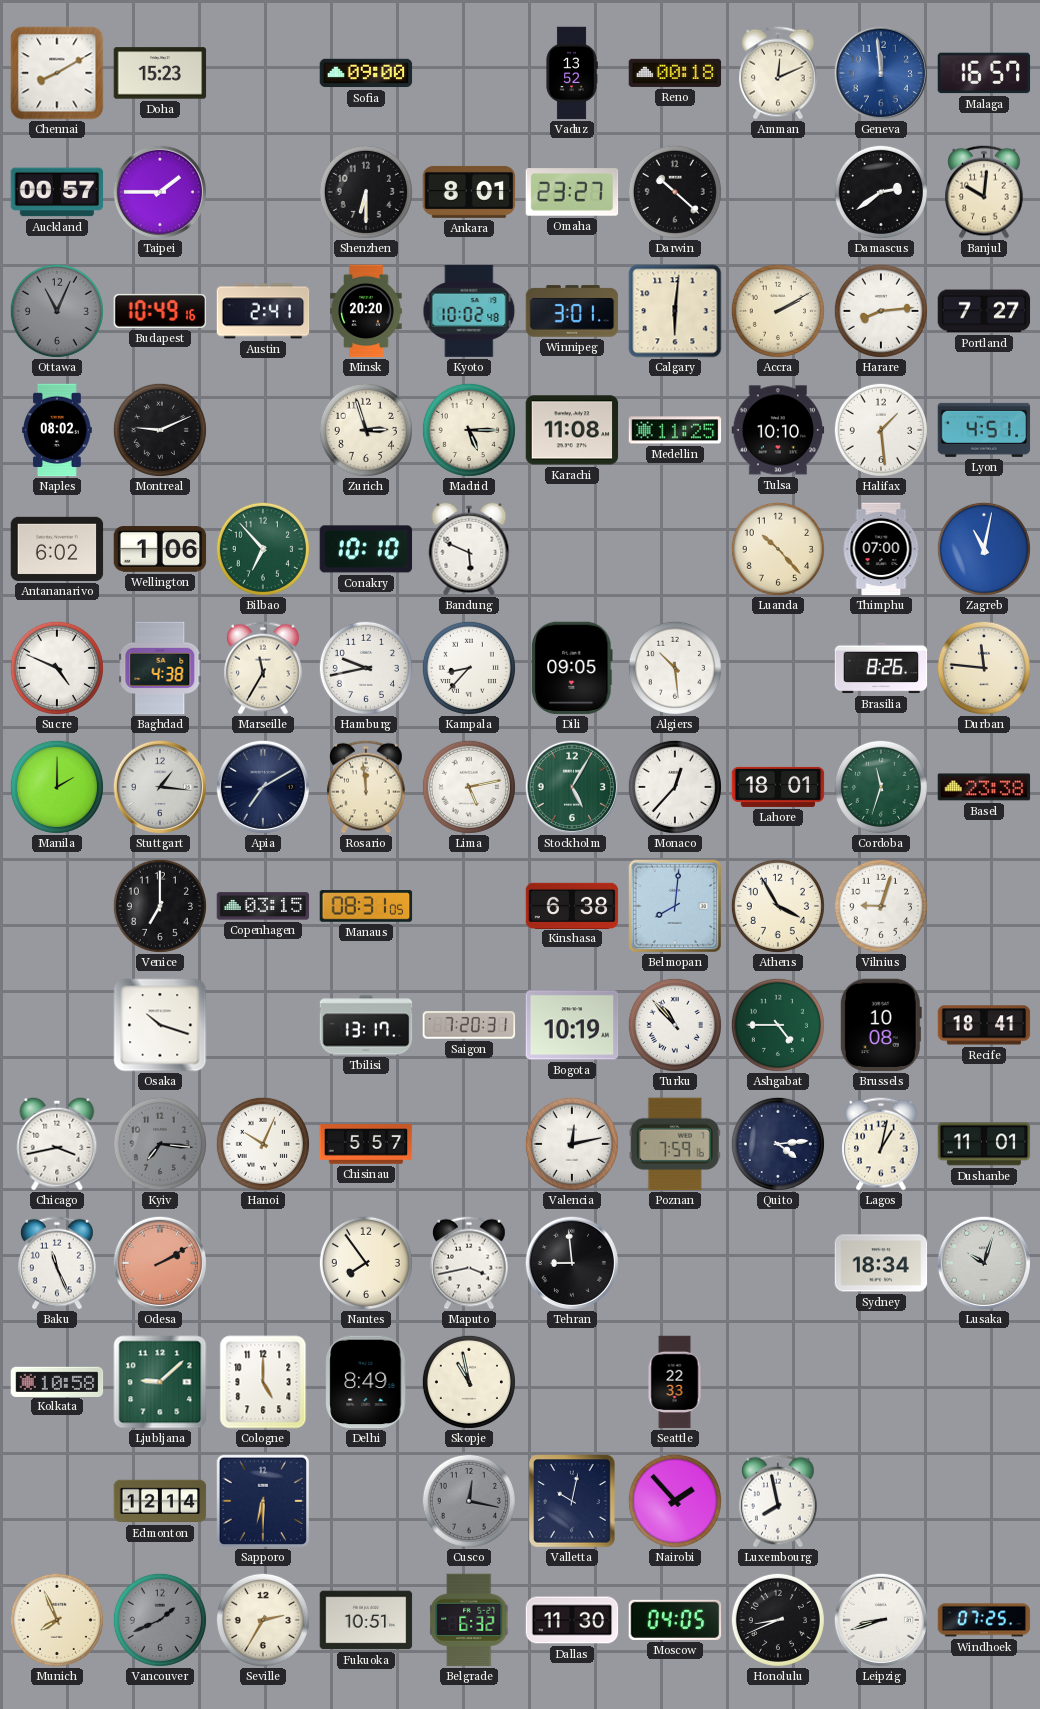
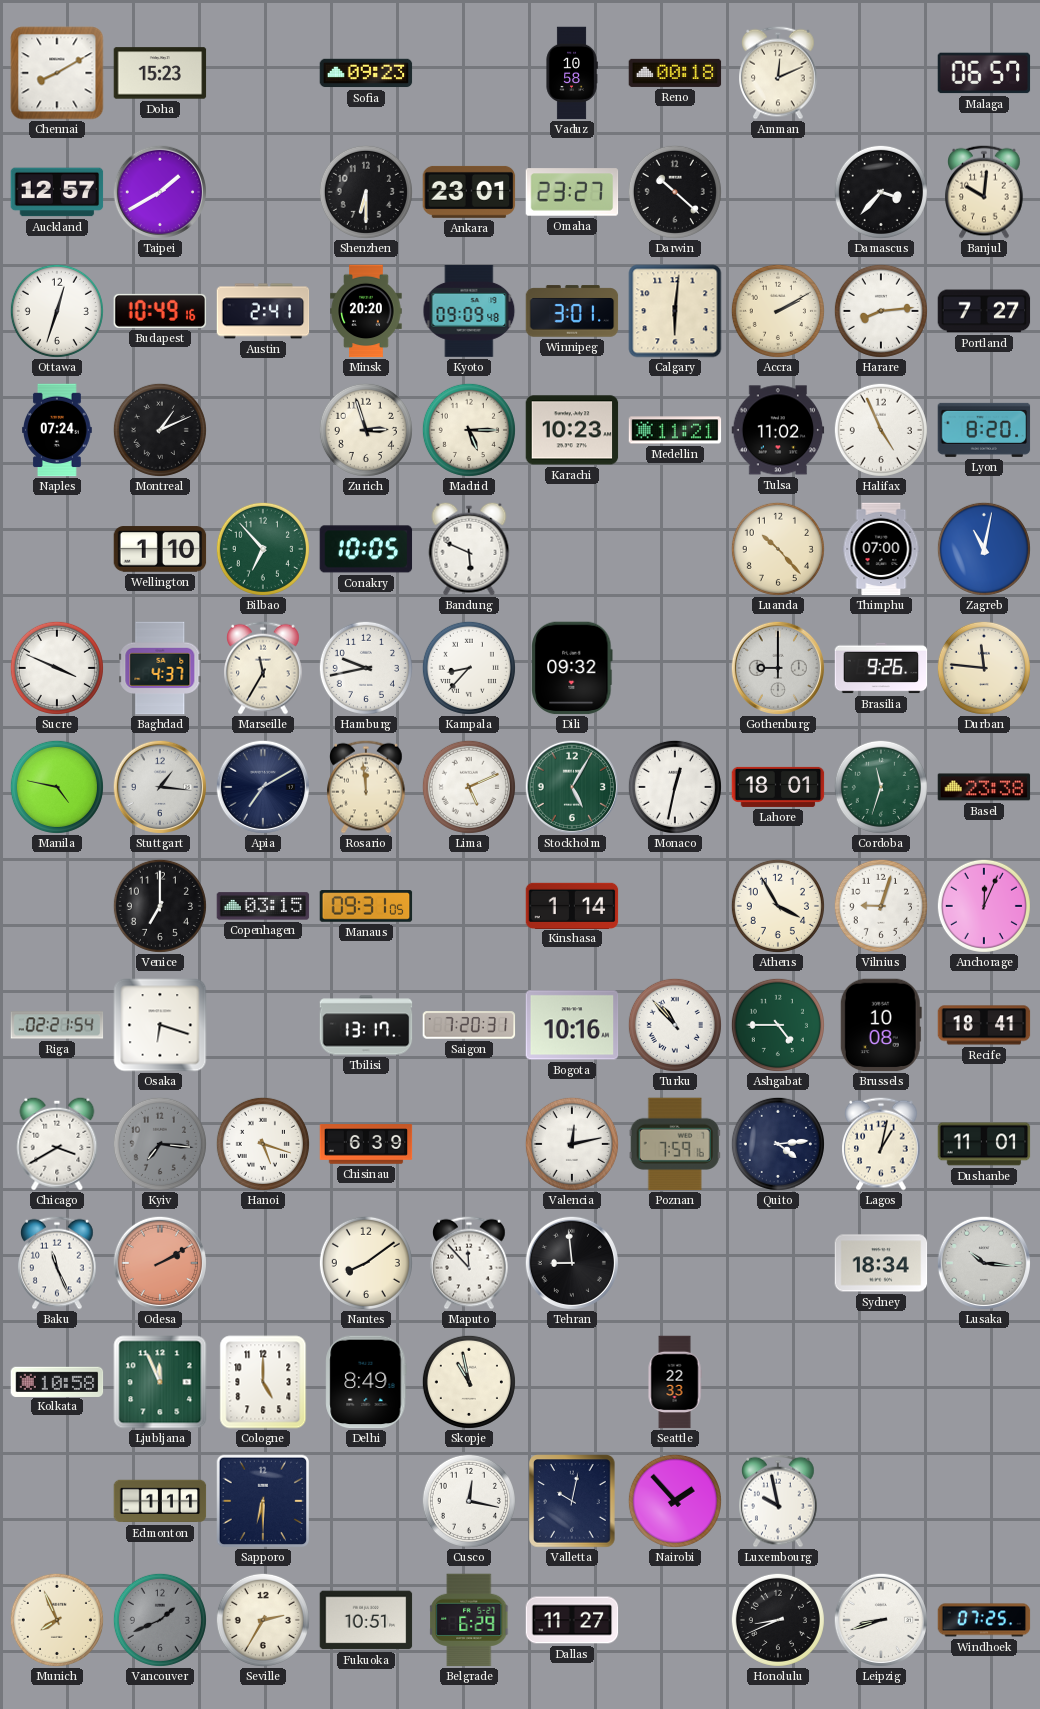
Sofia: 09:00 -> 09:23 (366, 73)
Vaduz: 13:52 -> 10:58 (572, 73)
Geneva: 11:59 -> none (881, 73)
Malaga: 16:57 -> 06:57 (984, 73)
Auckland: 00:57 -> 12:57 (57, 192)
Taipei: 1:45 -> 1:40 (160, 192)
Ankara: 8:01 -> 23:01 (469, 192)
Damascus: 2:39 -> 3:37 (881, 192)
Ottawa: 11:04 -> 12:33 (57, 311)
Ottawa dial: grey -> white (57, 311)
Kyoto: 10:02 -> 09:09 (469, 311)
Naples: 08:02 -> 07:24 (58, 430)
Montreal: 9:11 -> 1:11 (160, 430)
Karachi: 11:08 -> 10:23 (572, 430)
Medellin: 11:25 -> 11:21 (675, 430)
Tulsa: 10:10 -> 11:02 (778, 430)
Halifax: 1:29 -> 4:56 (881, 430)
Lyon: 4:51 -> 8:20 (984, 430)
Antananarivo: 6:02 -> none (57, 549)
Wellington: 1:06 -> 1:10 (160, 549)
Conakry: 10:10 -> 10:05 (366, 549)
Sucre: 4:49 -> 3:49 (57, 668)
Baghdad: 4:38 -> 4:37 (160, 668)
Dili: 09:05 -> 09:32 (572, 668)
Algiers: 10:29 -> none (675, 668)
Gothenburg: none -> 9:00 (778, 668)
Brasilia: 8:26 -> 9:26 (881, 668)
Manila: 2:00 -> 4:47 (57, 787)
Lima: 5:13 -> 5:11 (469, 787)
Monaco: 12:37 -> 12:32 (675, 787)
Manaus: 08:31 -> 09:31 (366, 906)
Kinshasa: 6:38 -> 1:14 (572, 905)
Belmopan: 8:01 -> none (675, 906)
Anchorage: none -> 12:04 (984, 906)
Riga: none -> 02:21 (57, 1025)
Osaka: 10:18 -> 6:18 (160, 1025)
Bogota: 10:19 -> 10:16 (572, 1025)
Chicago: 3:43 -> 3:40 (57, 1144)
Hanoi: 10:04 -> 5:18 (263, 1144)
Chisinau: 5:57 -> 6:39 (366, 1144)
Nantes: 7:54 -> 8:09 (366, 1263)
Maputo: 3:43 -> 11:53 (469, 1263)
Lusaka: 10:03 -> 10:16 (984, 1263)
Ljubljana: 9:08 -> 11:56 (160, 1382)
Edmonton: 12:14 -> 1:11 (160, 1501)
Cusco dial: grey -> white (469, 1501)
Luxembourg: 7:58 -> 9:58 (778, 1501)
Belgrade: 6:32 -> 6:29 (470, 1620)
Dallas: 11:30 -> 11:27 (572, 1620)
Moscow: 04:05 -> none (675, 1620)
